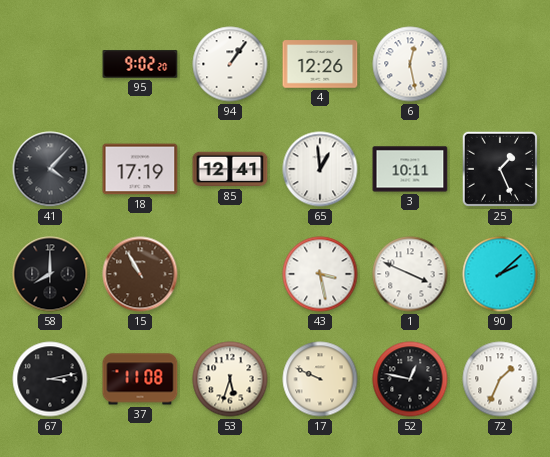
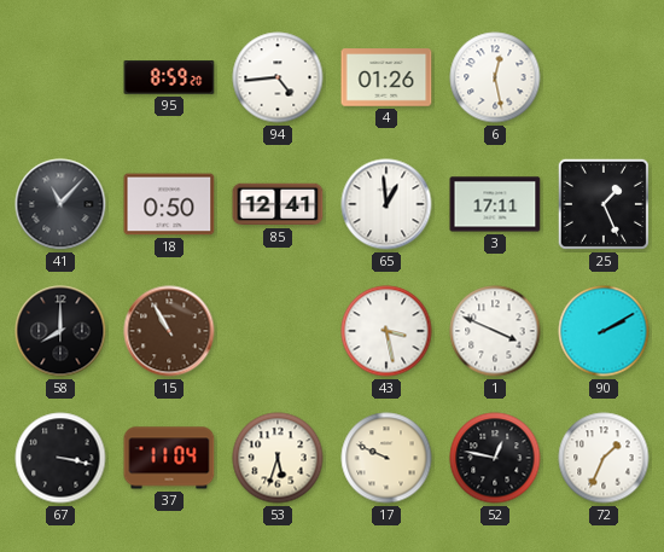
95: 9:02 -> 8:59 (169, 77)
94: 1:06 -> 4:44 (278, 77)
4: 12:26 -> 01:26 (386, 77)
41: 4:07 -> 11:07 (60, 204)
18: 17:19 -> 0:50 (169, 204)
3: 10:11 -> 17:11 (495, 204)
90: 2:08 -> 2:10 (604, 331)
67: 3:13 -> 3:17 (60, 458)
37: 11:08 -> 11:04 (169, 458)
